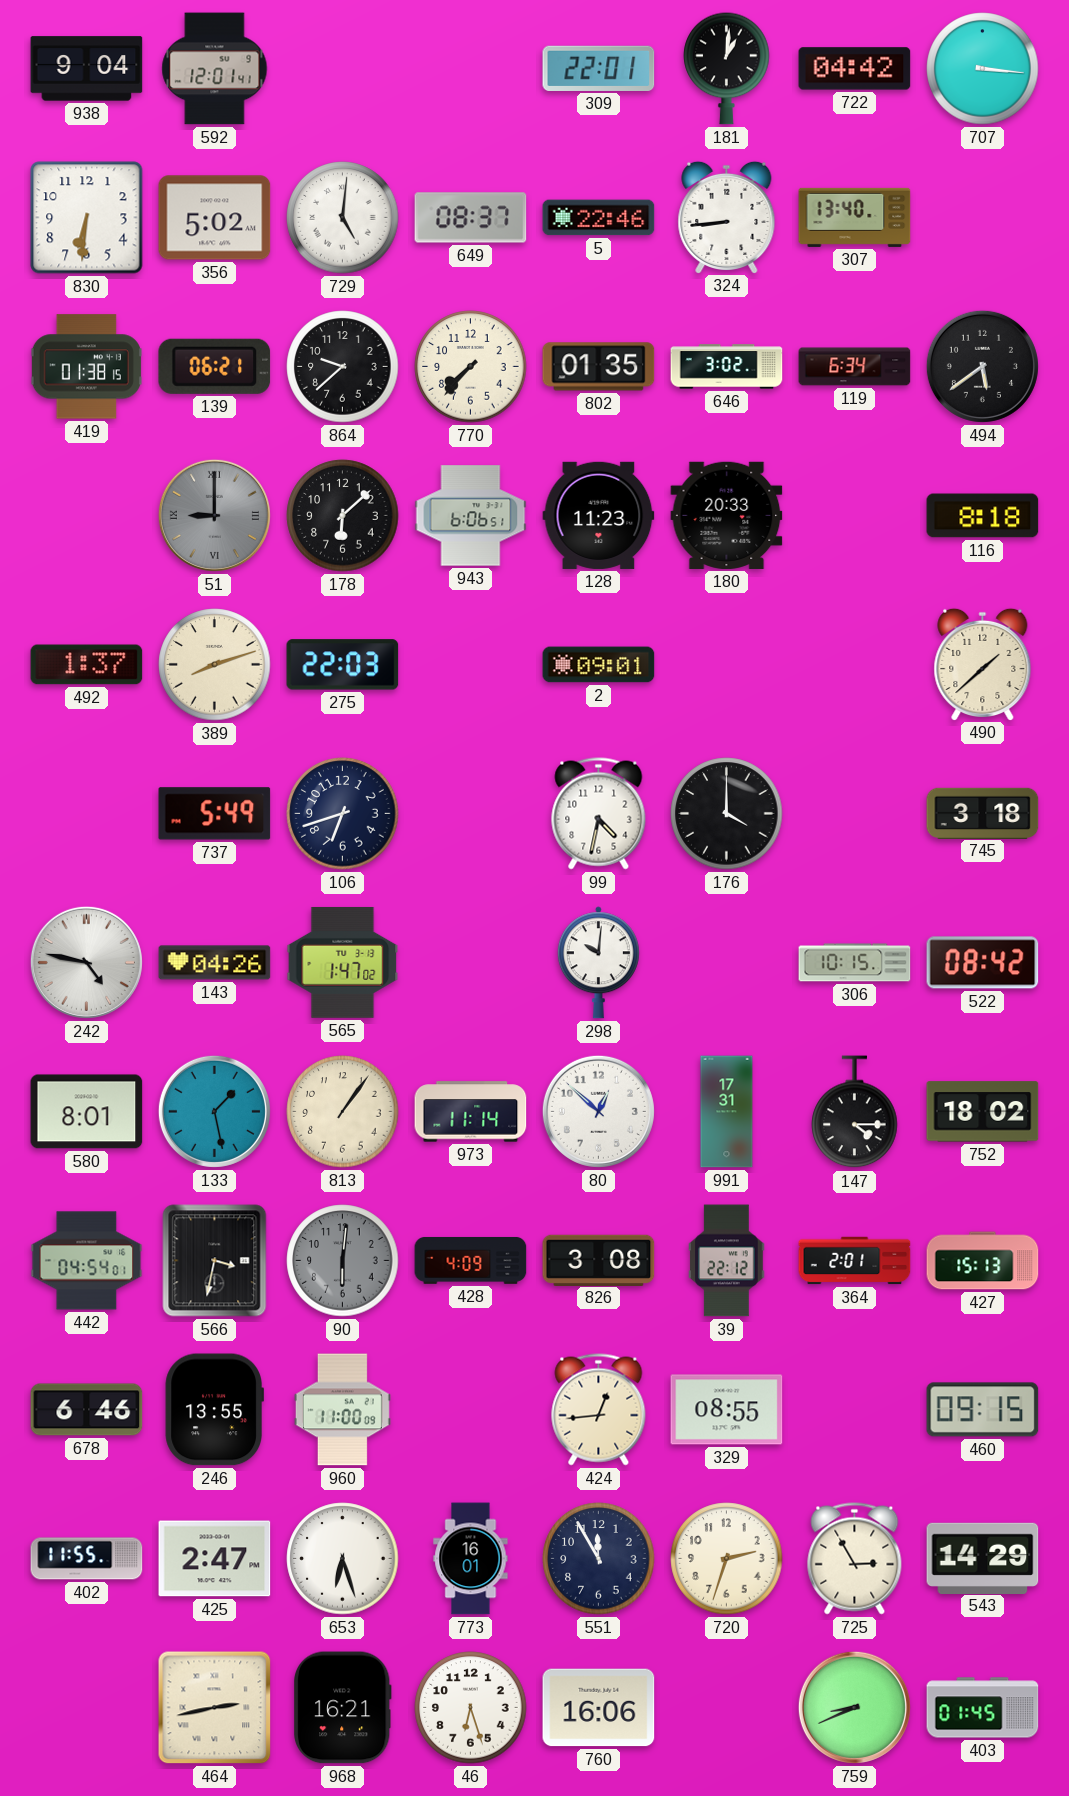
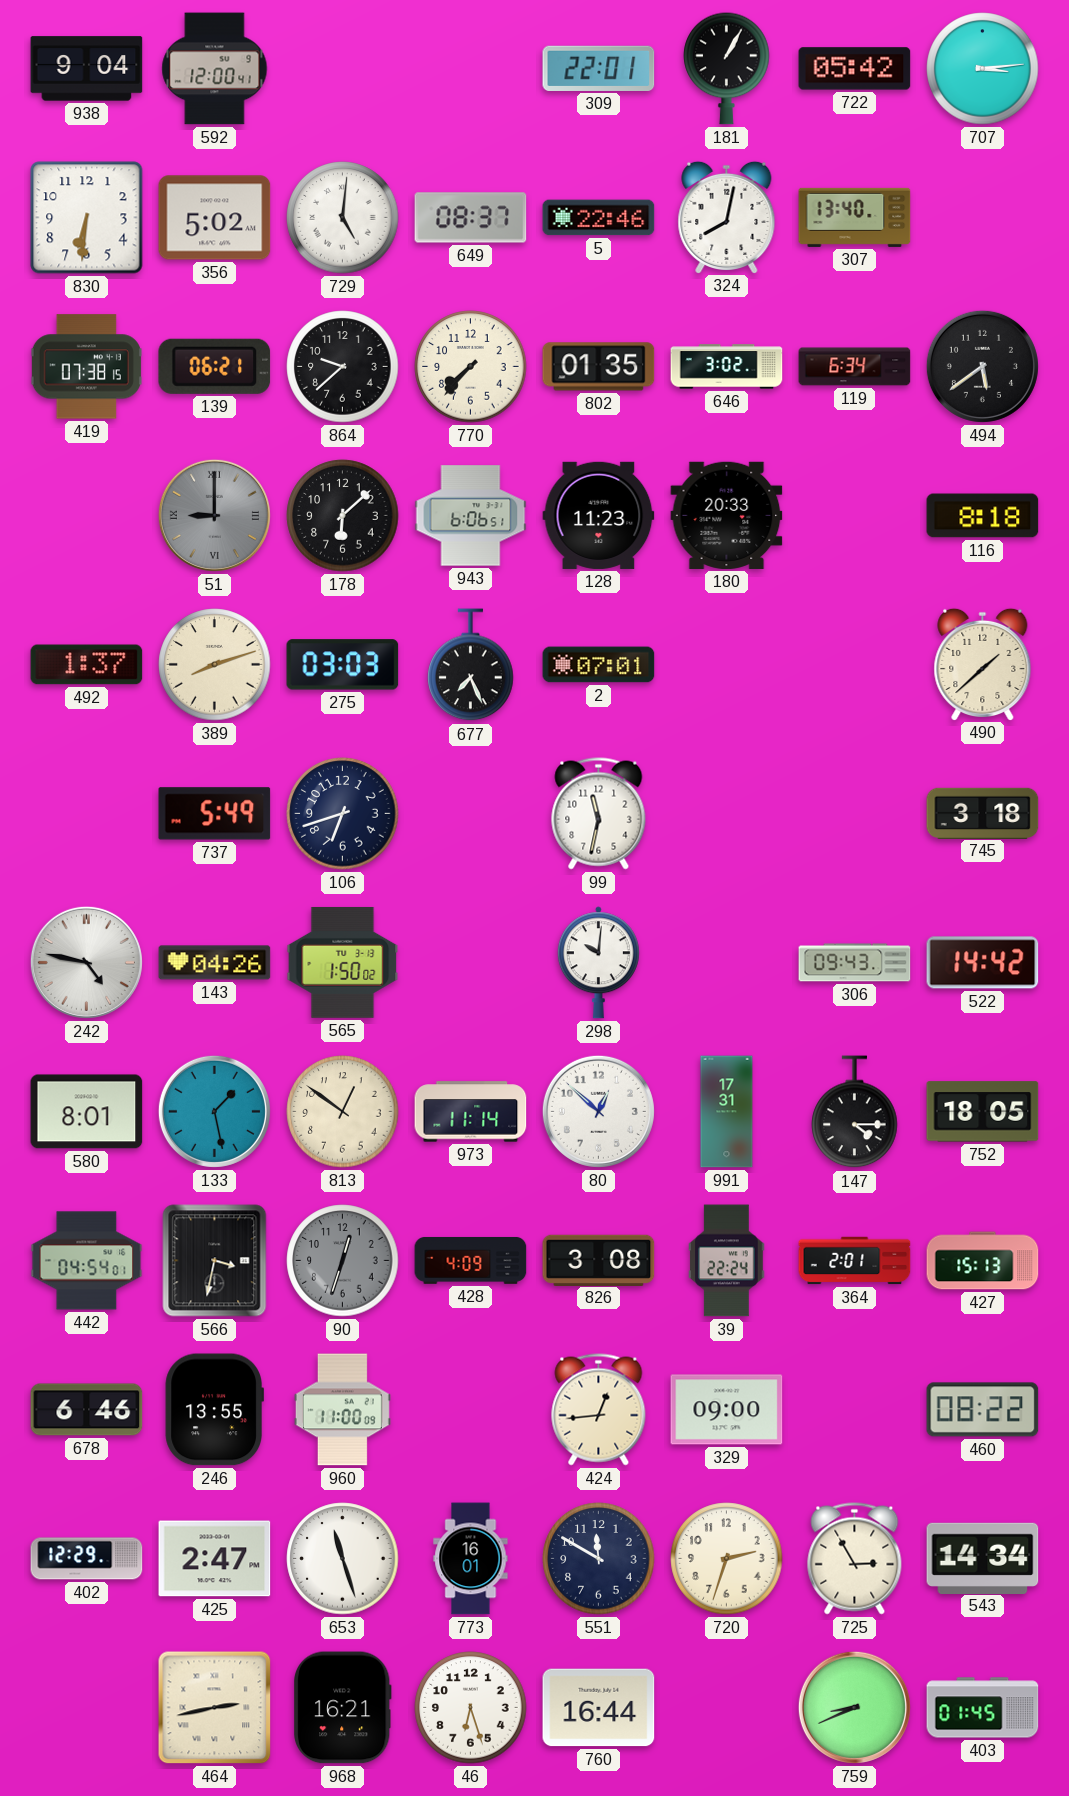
592: 12:01 -> 12:00 (215, 69)
181: 1:01 -> 1:05 (727, 68)
722: 04:42 -> 05:42 (855, 69)
707: 3:16 -> 3:14 (983, 69)
324: 8:44 -> 8:02 (727, 217)
419: 01:38 -> 07:38 (86, 367)
275: 22:03 -> 03:03 (343, 665)
677: none -> 7:26 (471, 665)
2: 09:01 -> 07:01 (599, 665)
99: 4:32 -> 11:32 (599, 814)
176: 4:00 -> none (727, 814)
565: 1:47 -> 1:50 (343, 962)
306: 10:15 -> 09:43 (855, 963)
522: 08:42 -> 14:42 (983, 963)
813: 1:06 -> 12:51 (343, 1112)
752: 18:02 -> 18:05 (983, 1112)
90: 6:01 -> 12:33 (343, 1261)
39: 22:12 -> 22:24 (727, 1261)
329: 08:55 -> 09:00 (727, 1410)
460: 09:15 -> 08:22 (983, 1410)
402: 11:55 -> 12:29 (87, 1559)
653: 6:27 -> 11:27 (343, 1559)
551: 11:55 -> 11:50 (599, 1559)
543: 14:29 -> 14:34 (983, 1558)
760: 16:06 -> 16:44 (599, 1708)
